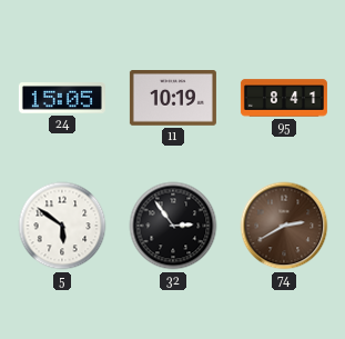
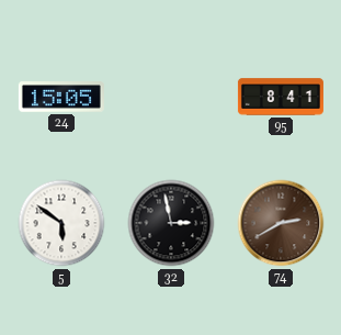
11: 10:19 -> none (173, 99)
32: 2:54 -> 2:58 (171, 223)
